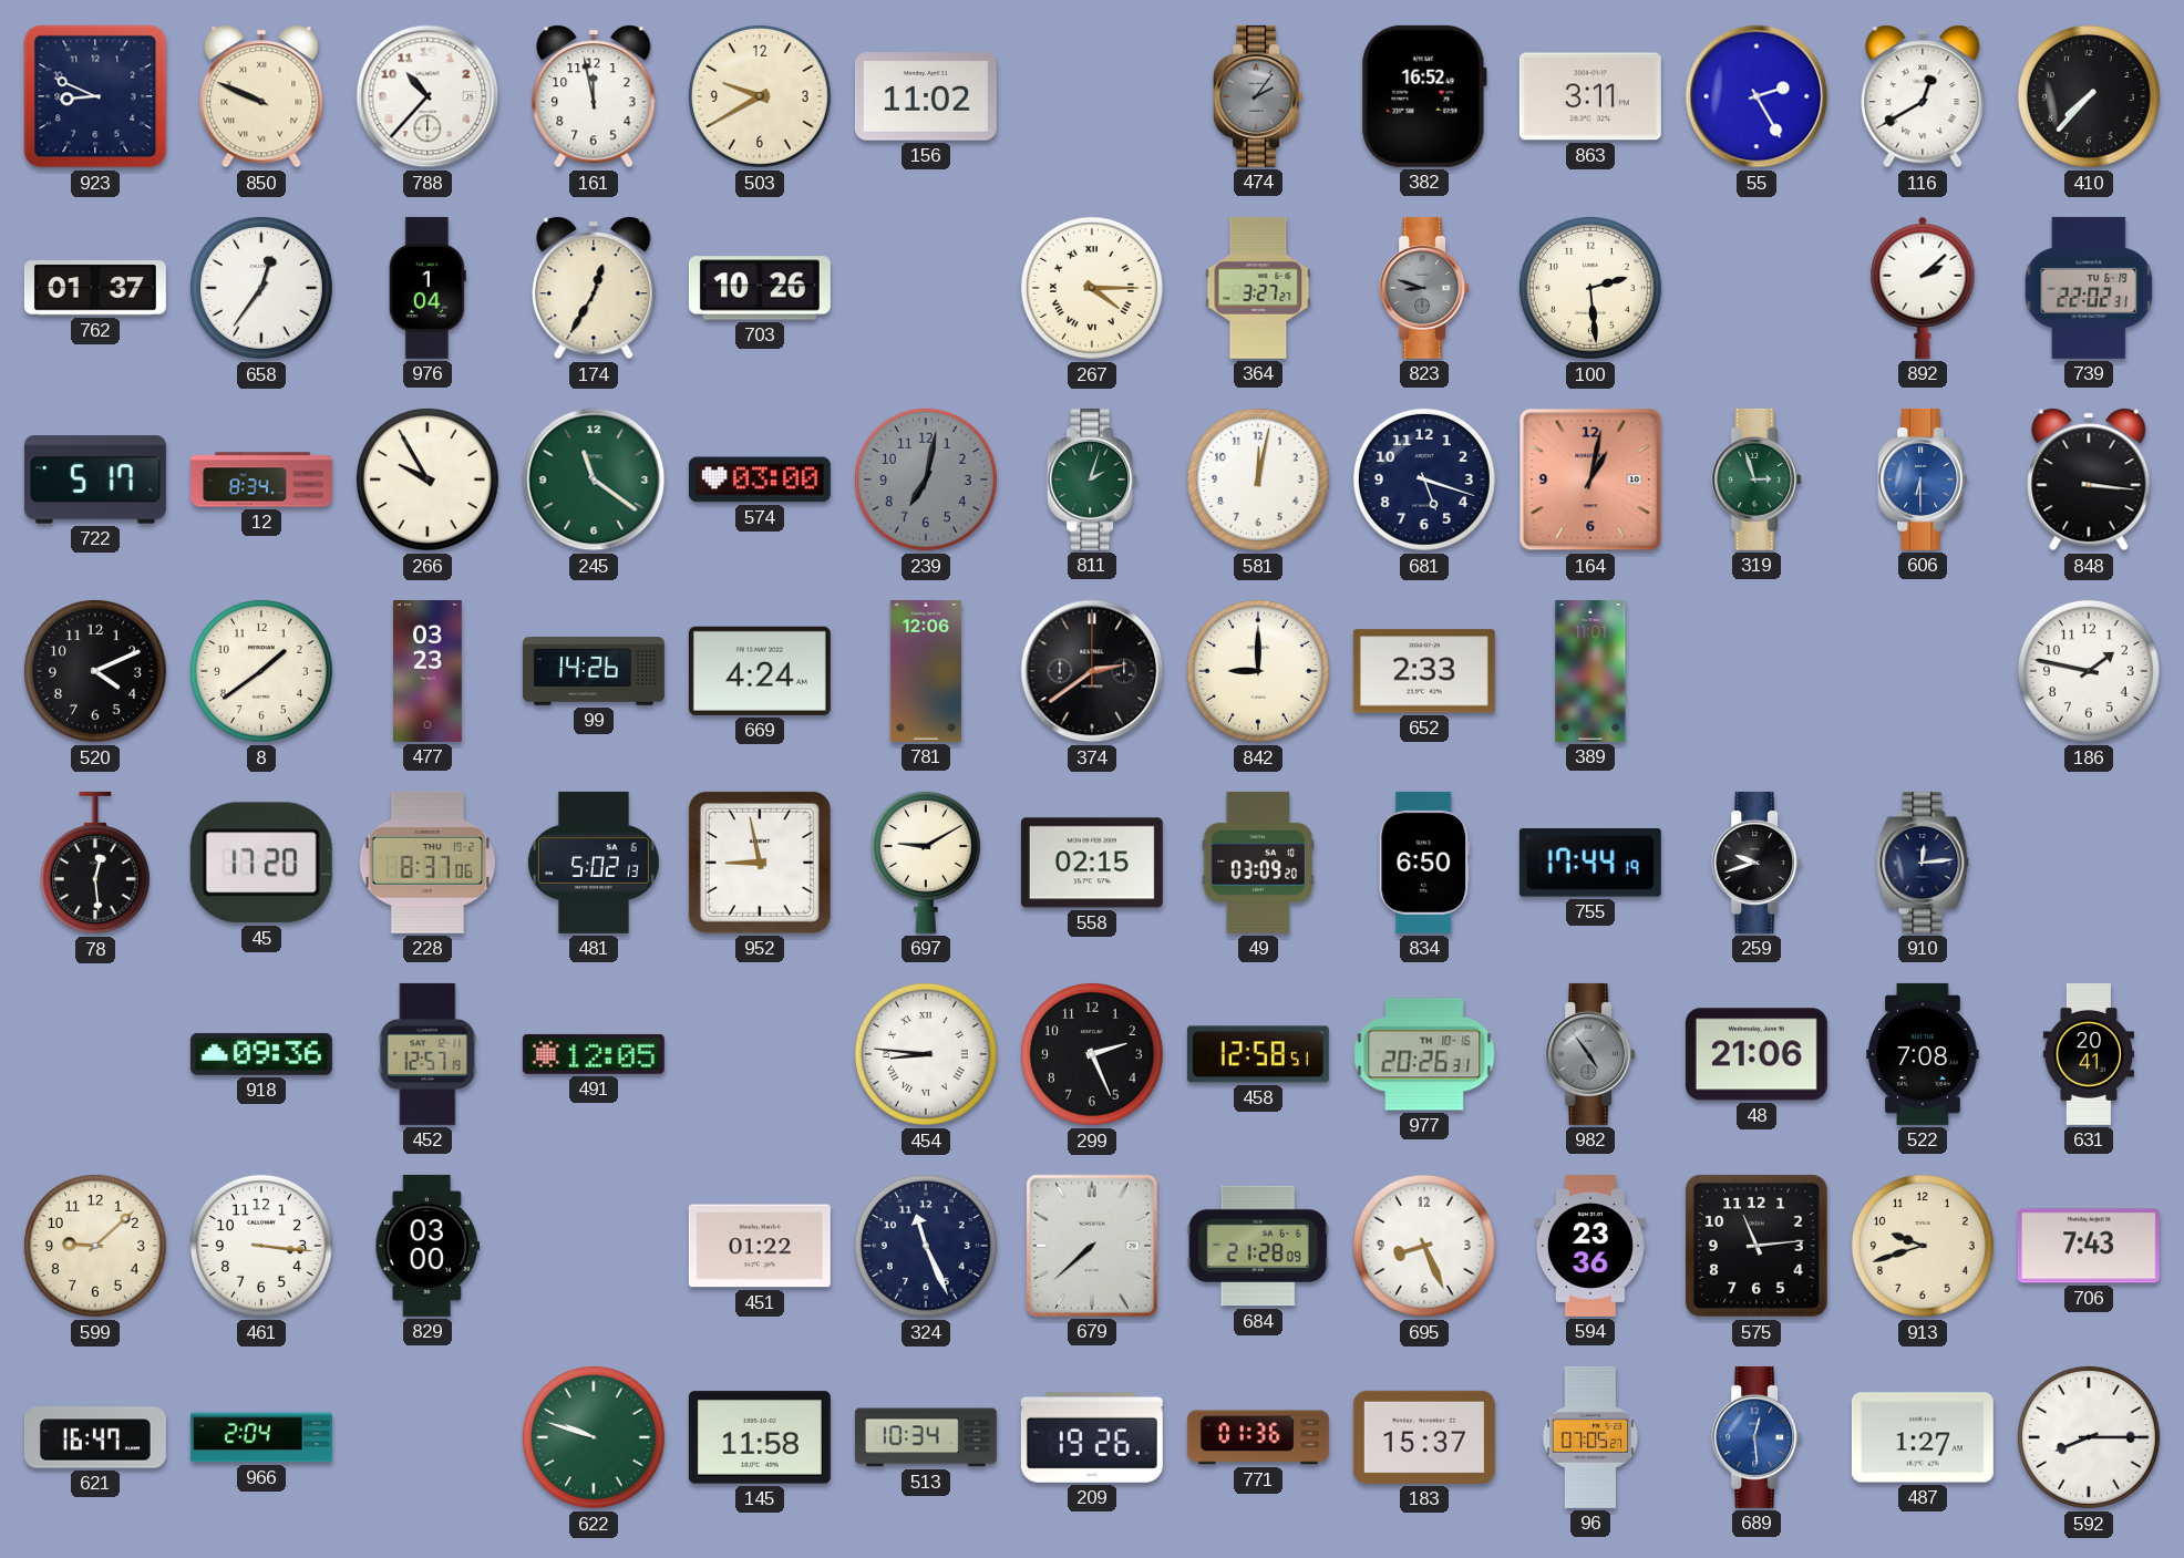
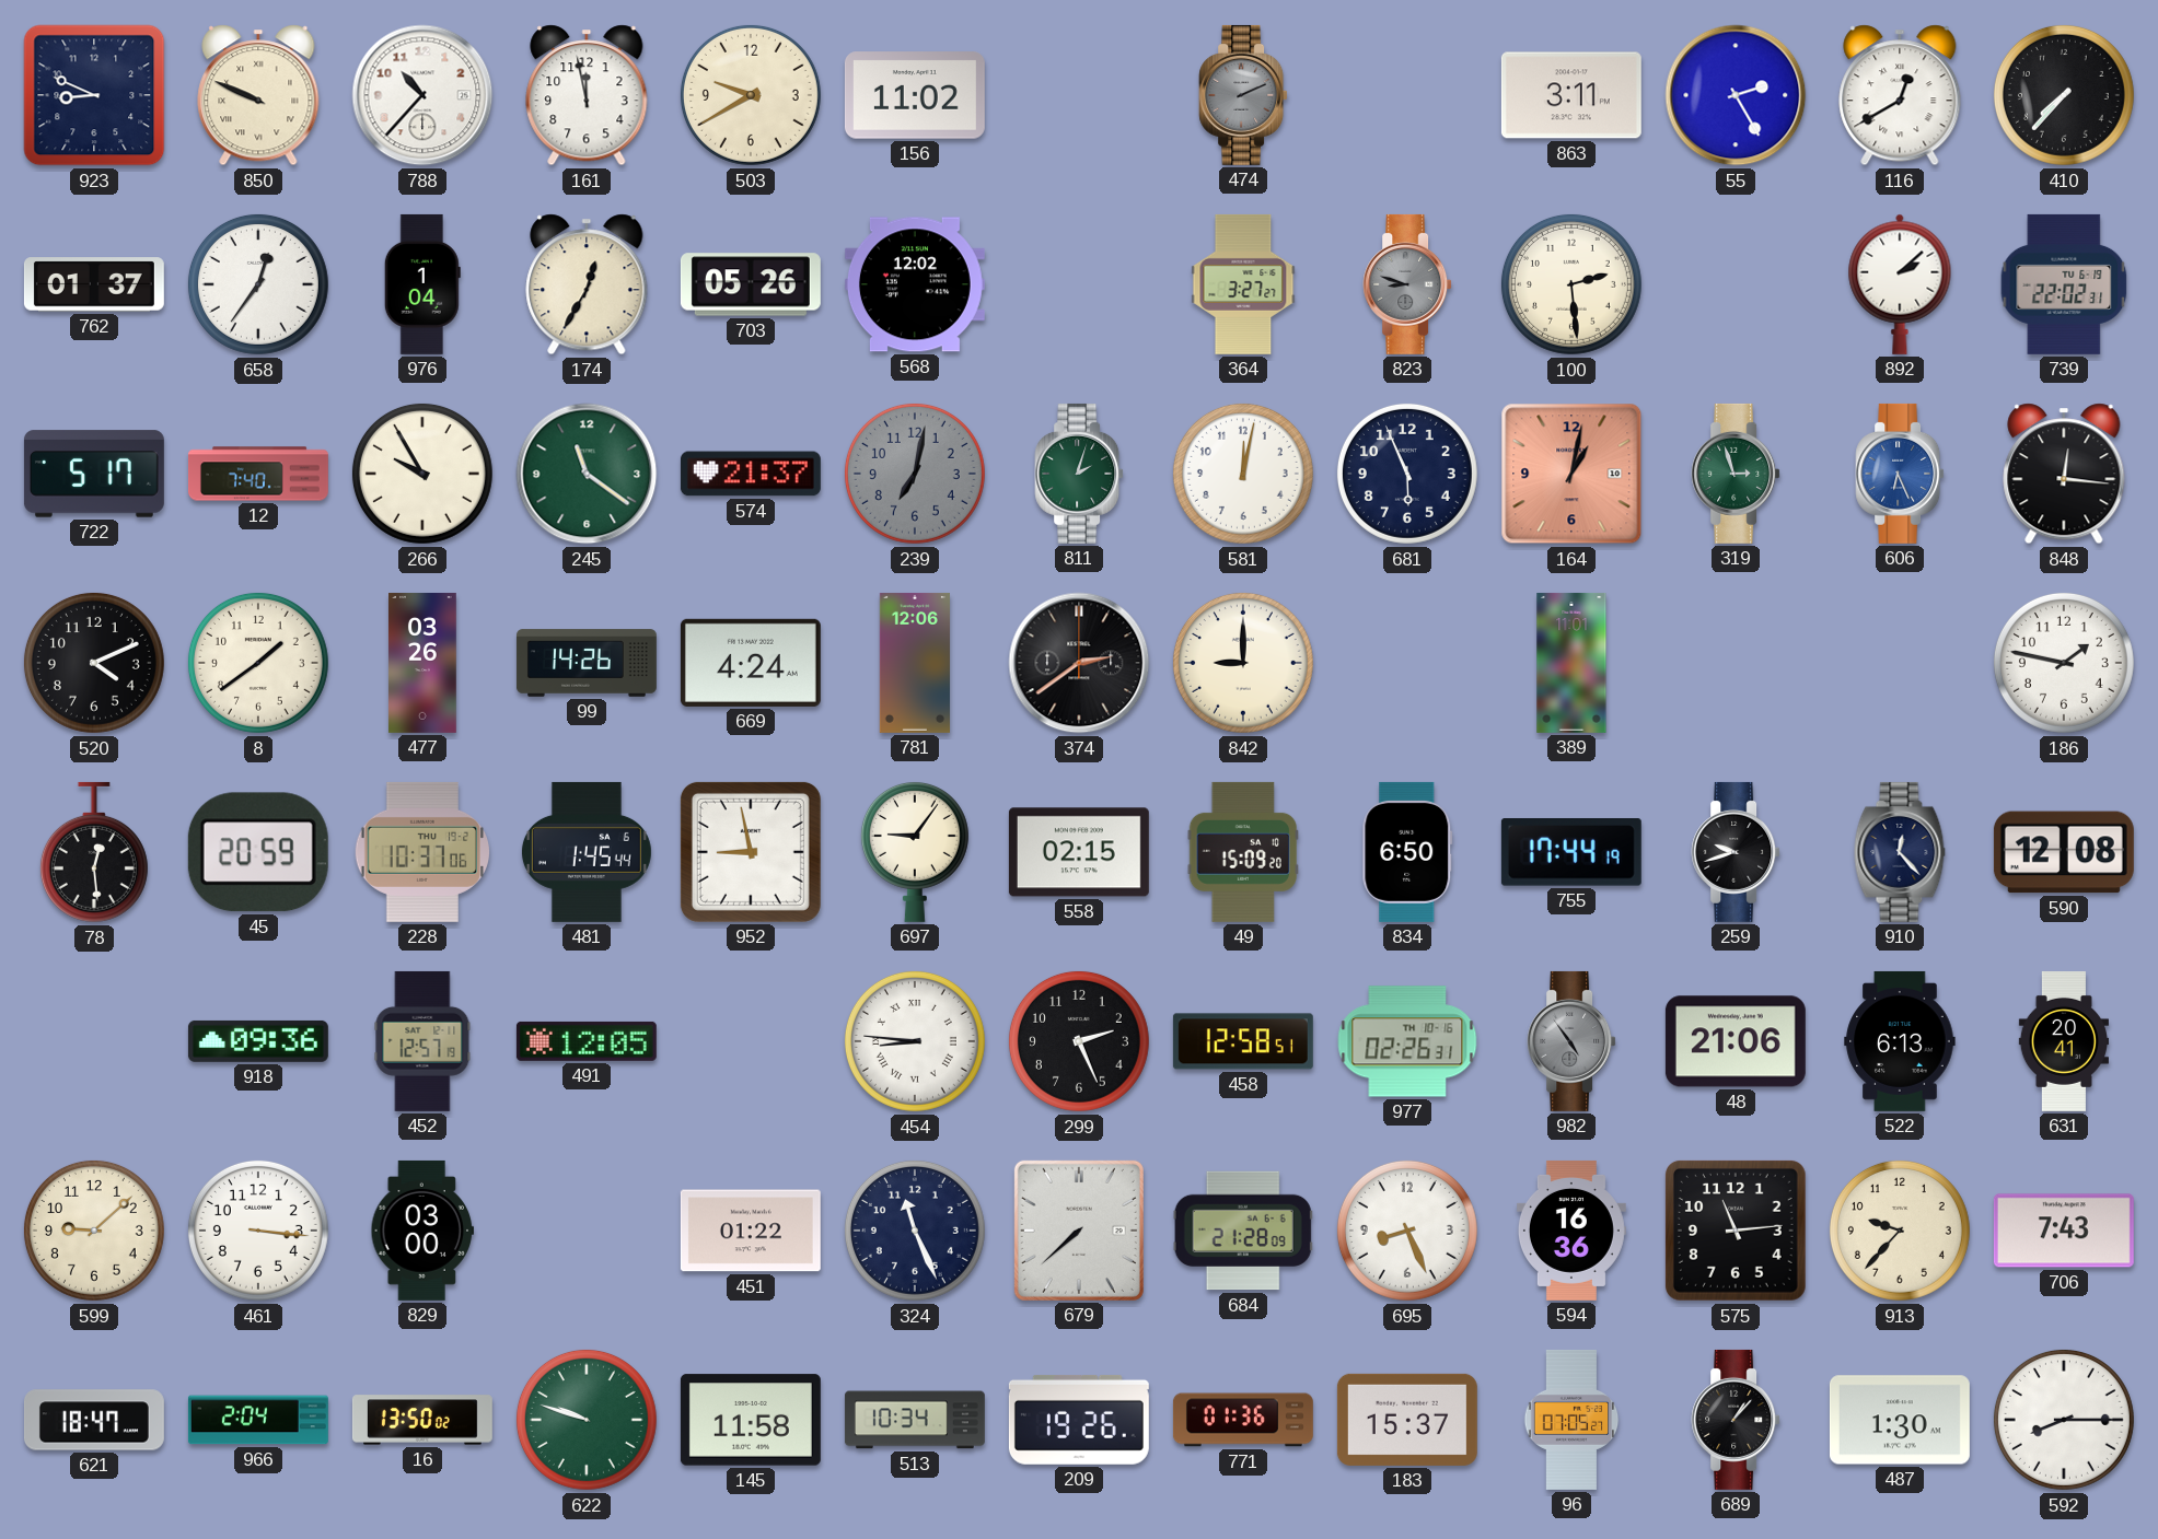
474: 2:06 -> 2:11 (1243, 95)
382: 16:52 -> none (1424, 96)
703: 10:26 -> 05:26 (751, 284)
568: none -> 12:02 (915, 284)
267: 4:15 -> none (1092, 288)
12: 8:34 -> 7:40 (258, 474)
574: 03:00 -> 21:37 (751, 474)
681: 5:18 -> 5:56 (1407, 474)
606: 6:30 -> 6:26 (1900, 474)
848: 3:16 -> 12:16 (2064, 474)
477: 03:23 -> 03:26 (424, 663)
652: 2:33 -> none (1424, 671)
45: 17:20 -> 20:59 (258, 852)
228: 8:37 -> 10:37 (421, 852)
481: 5:02 -> 1:45 (587, 852)
697: 9:10 -> 9:06 (915, 851)
49: 03:09 -> 15:09 (1242, 852)
910: 12:14 -> 12:23 (1900, 852)
590: none -> 12:08 (2064, 852)
977: 20:26 -> 02:26 (1407, 1041)
522: 7:08 -> 6:13 (1900, 1041)
594: 23:36 -> 16:36 (1571, 1231)
913: 9:42 -> 9:37 (1900, 1231)
621: 16:47 -> 18:47 (94, 1420)
16: none -> 13:50 (422, 1420)
689: 12:29 -> 1:07 (1736, 1420)
689 dial: blue -> black (1736, 1420)
487: 1:27 -> 1:30 (1900, 1420)
